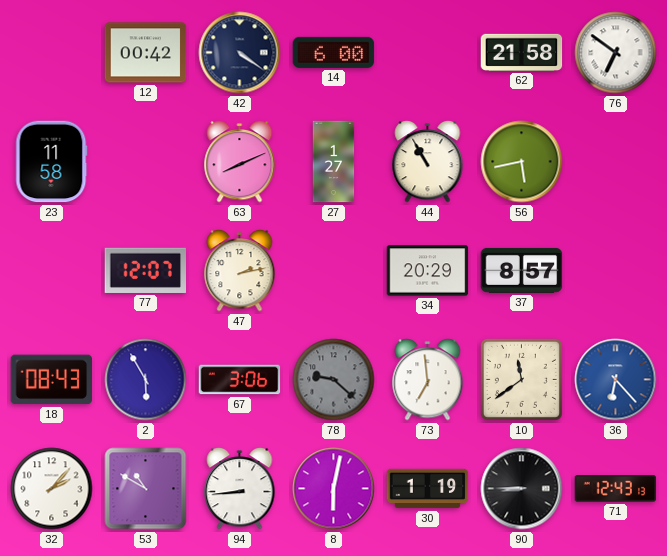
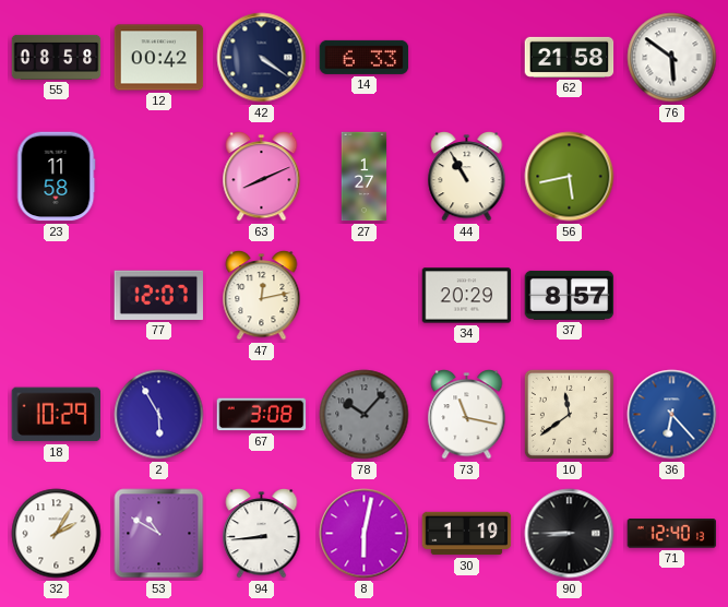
55: none -> 08:58 (57, 57)
14: 6:00 -> 6:33 (365, 57)
76: 6:51 -> 5:51 (672, 58)
47: 2:13 -> 12:13 (262, 296)
18: 08:43 -> 10:29 (56, 415)
67: 3:06 -> 3:08 (262, 415)
78: 9:22 -> 10:07 (365, 415)
73: 6:59 -> 11:17 (467, 415)
32: 2:07 -> 2:05 (57, 534)
71: 12:43 -> 12:40 (672, 534)
